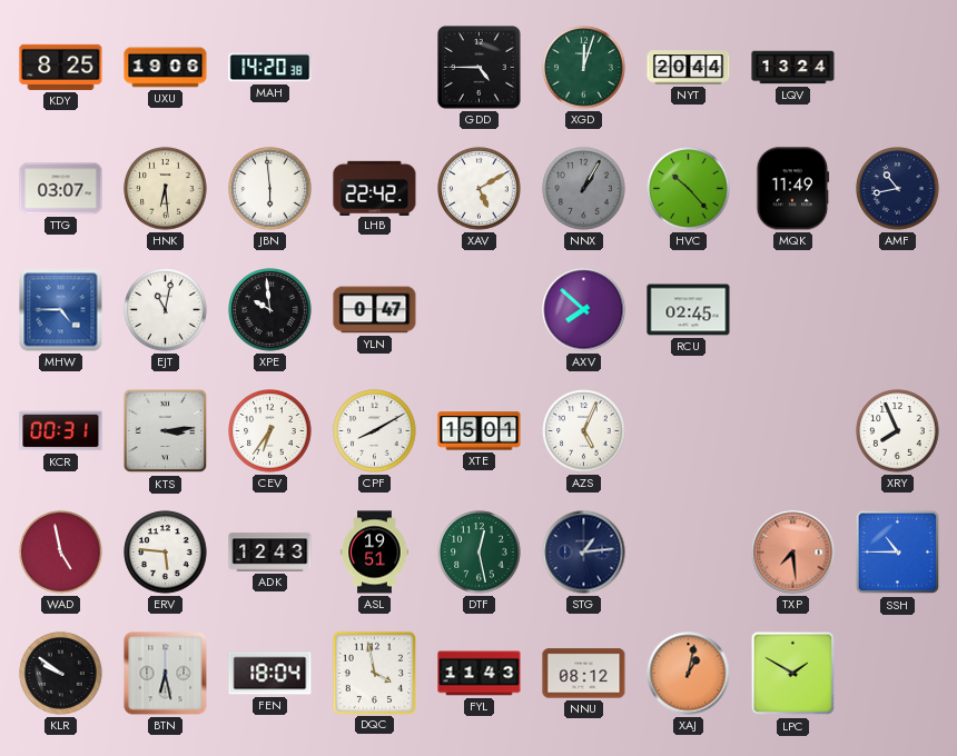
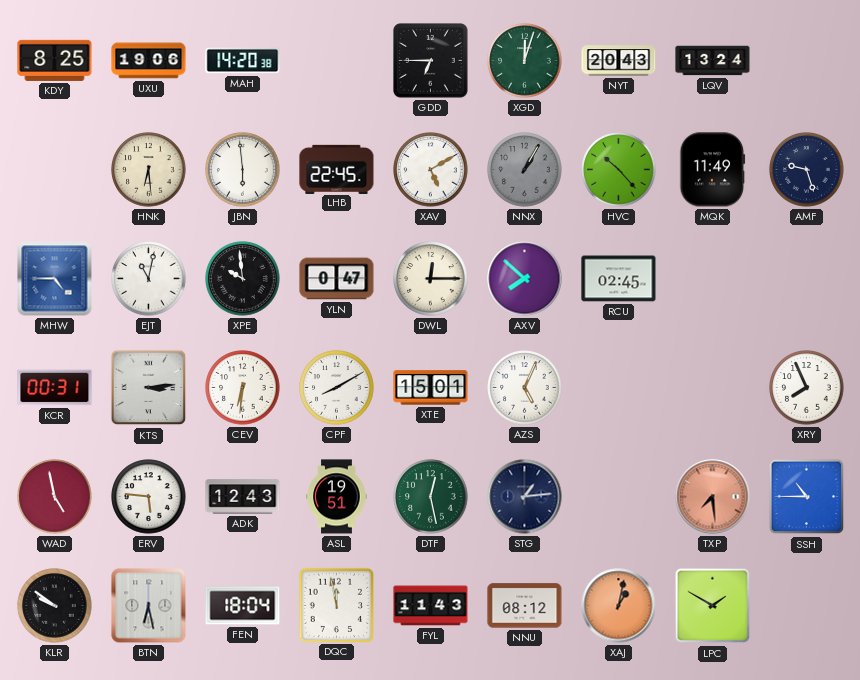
GDD: 4:45 -> 6:45 (431, 61)
NYT: 20:44 -> 20:43 (619, 61)
TTG: 03:07 -> none (61, 189)
LHB: 22:42 -> 22:45 (337, 169)
AMF: 10:43 -> 9:27 (807, 170)
DWL: none -> 12:15 (431, 279)
CEV: 6:36 -> 6:31 (243, 388)
DQC: 3:58 -> 11:58 (336, 605)
